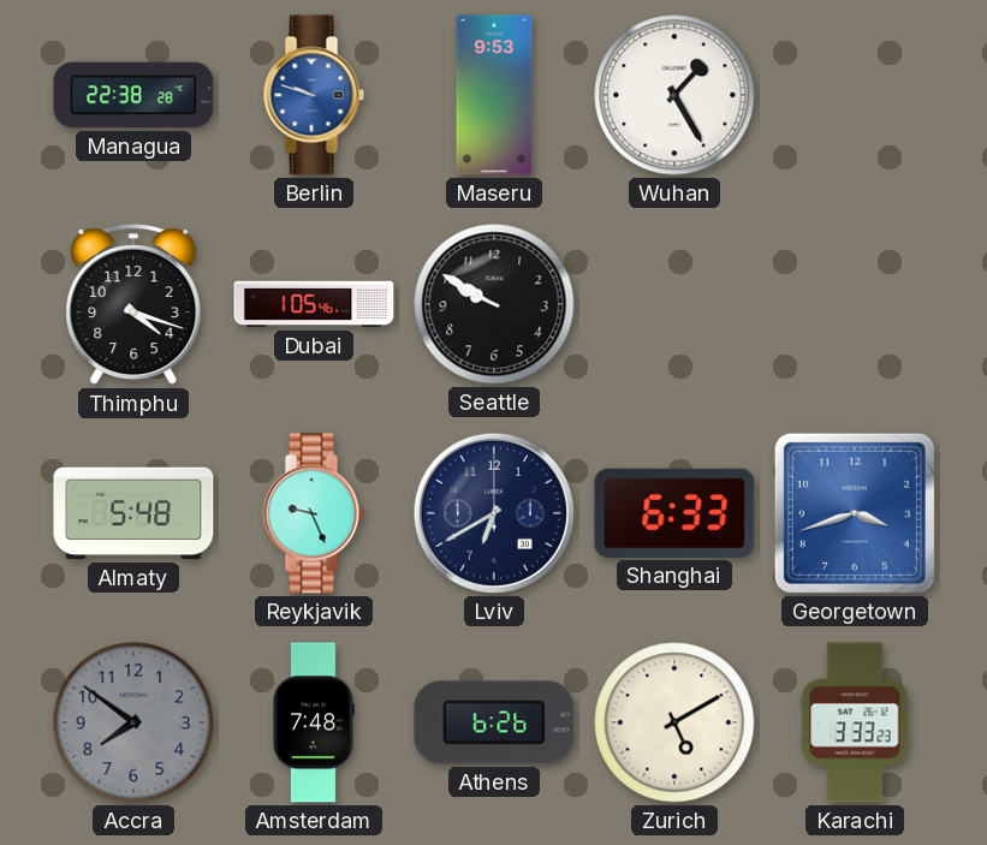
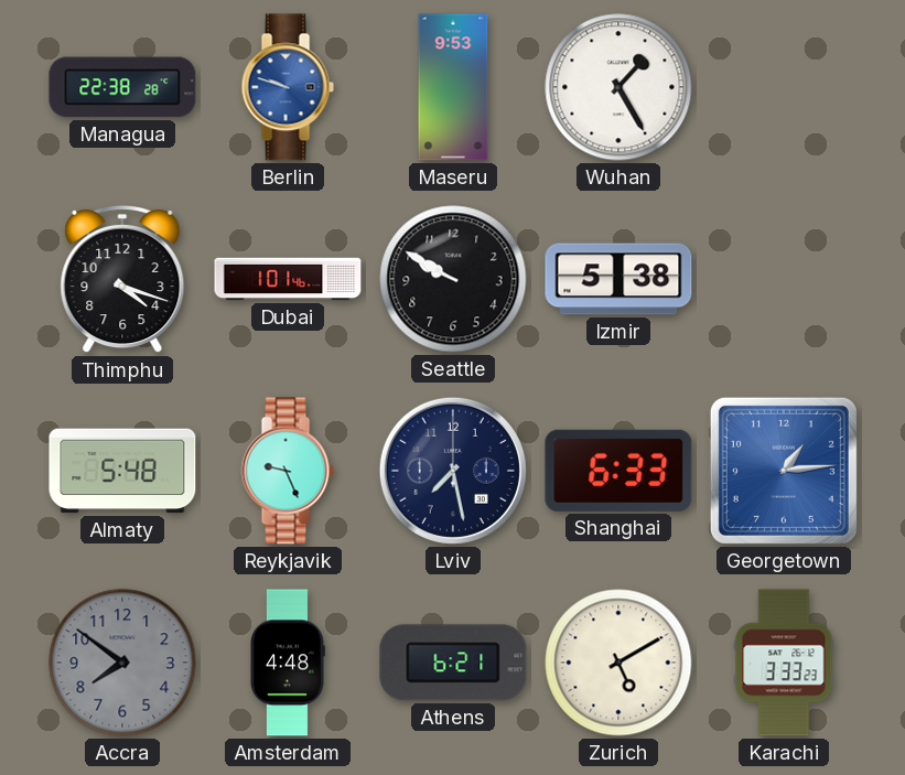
Dubai: 1:05 -> 1:01 (288, 279)
Izmir: none -> 5:38 (618, 279)
Lviv: 6:40 -> 7:28 (453, 471)
Georgetown: 3:42 -> 1:14 (784, 471)
Amsterdam: 7:48 -> 4:48 (288, 663)
Athens: 6:26 -> 6:21 (453, 663)
